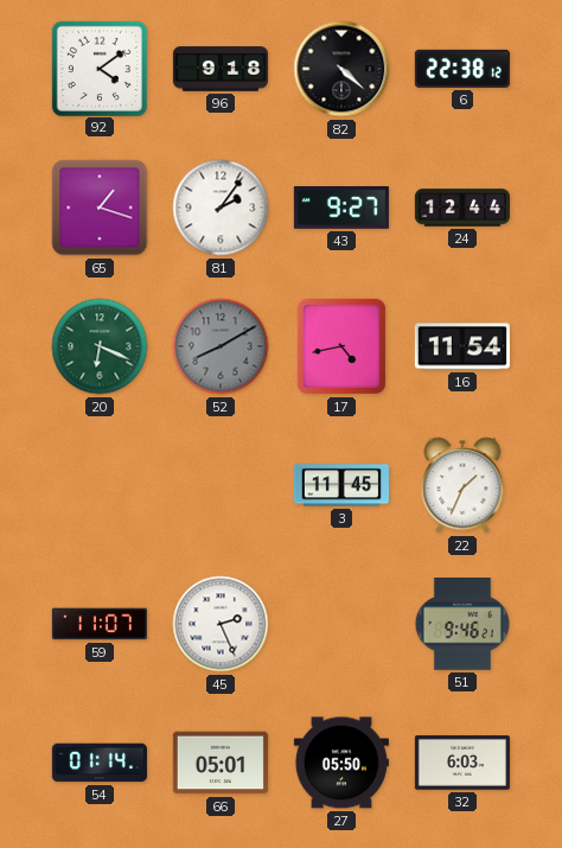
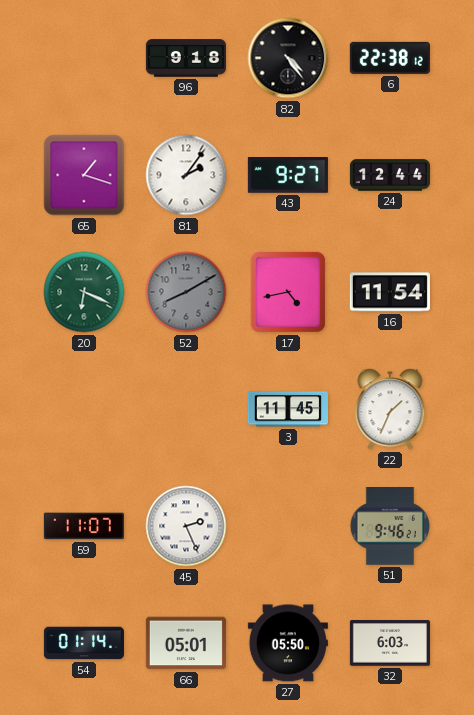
92: 4:09 -> none (98, 68)
82: 4:22 -> 4:24 (288, 58)
